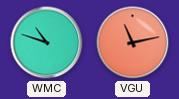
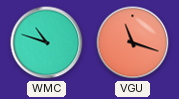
VGU: 11:13 -> 11:18 (133, 43)
